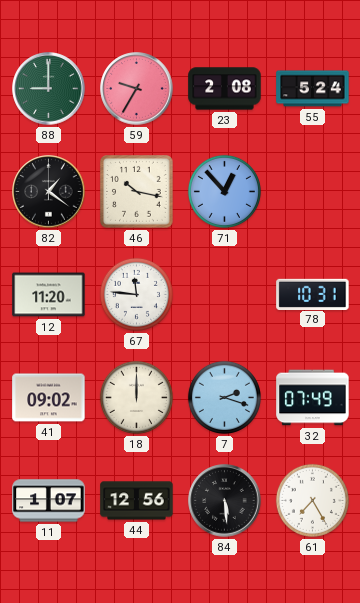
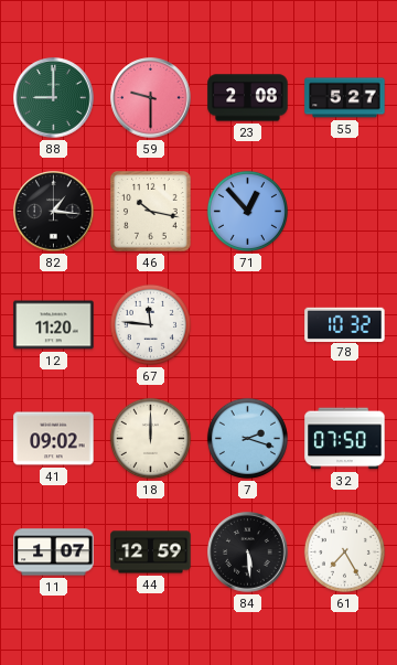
59: 9:35 -> 9:30 (151, 98)
55: 5:24 -> 5:27 (345, 98)
82: 1:21 -> 1:16 (54, 212)
78: 10:31 -> 10:32 (345, 324)
32: 07:49 -> 07:50 (345, 439)
44: 12:56 -> 12:59 (151, 553)
